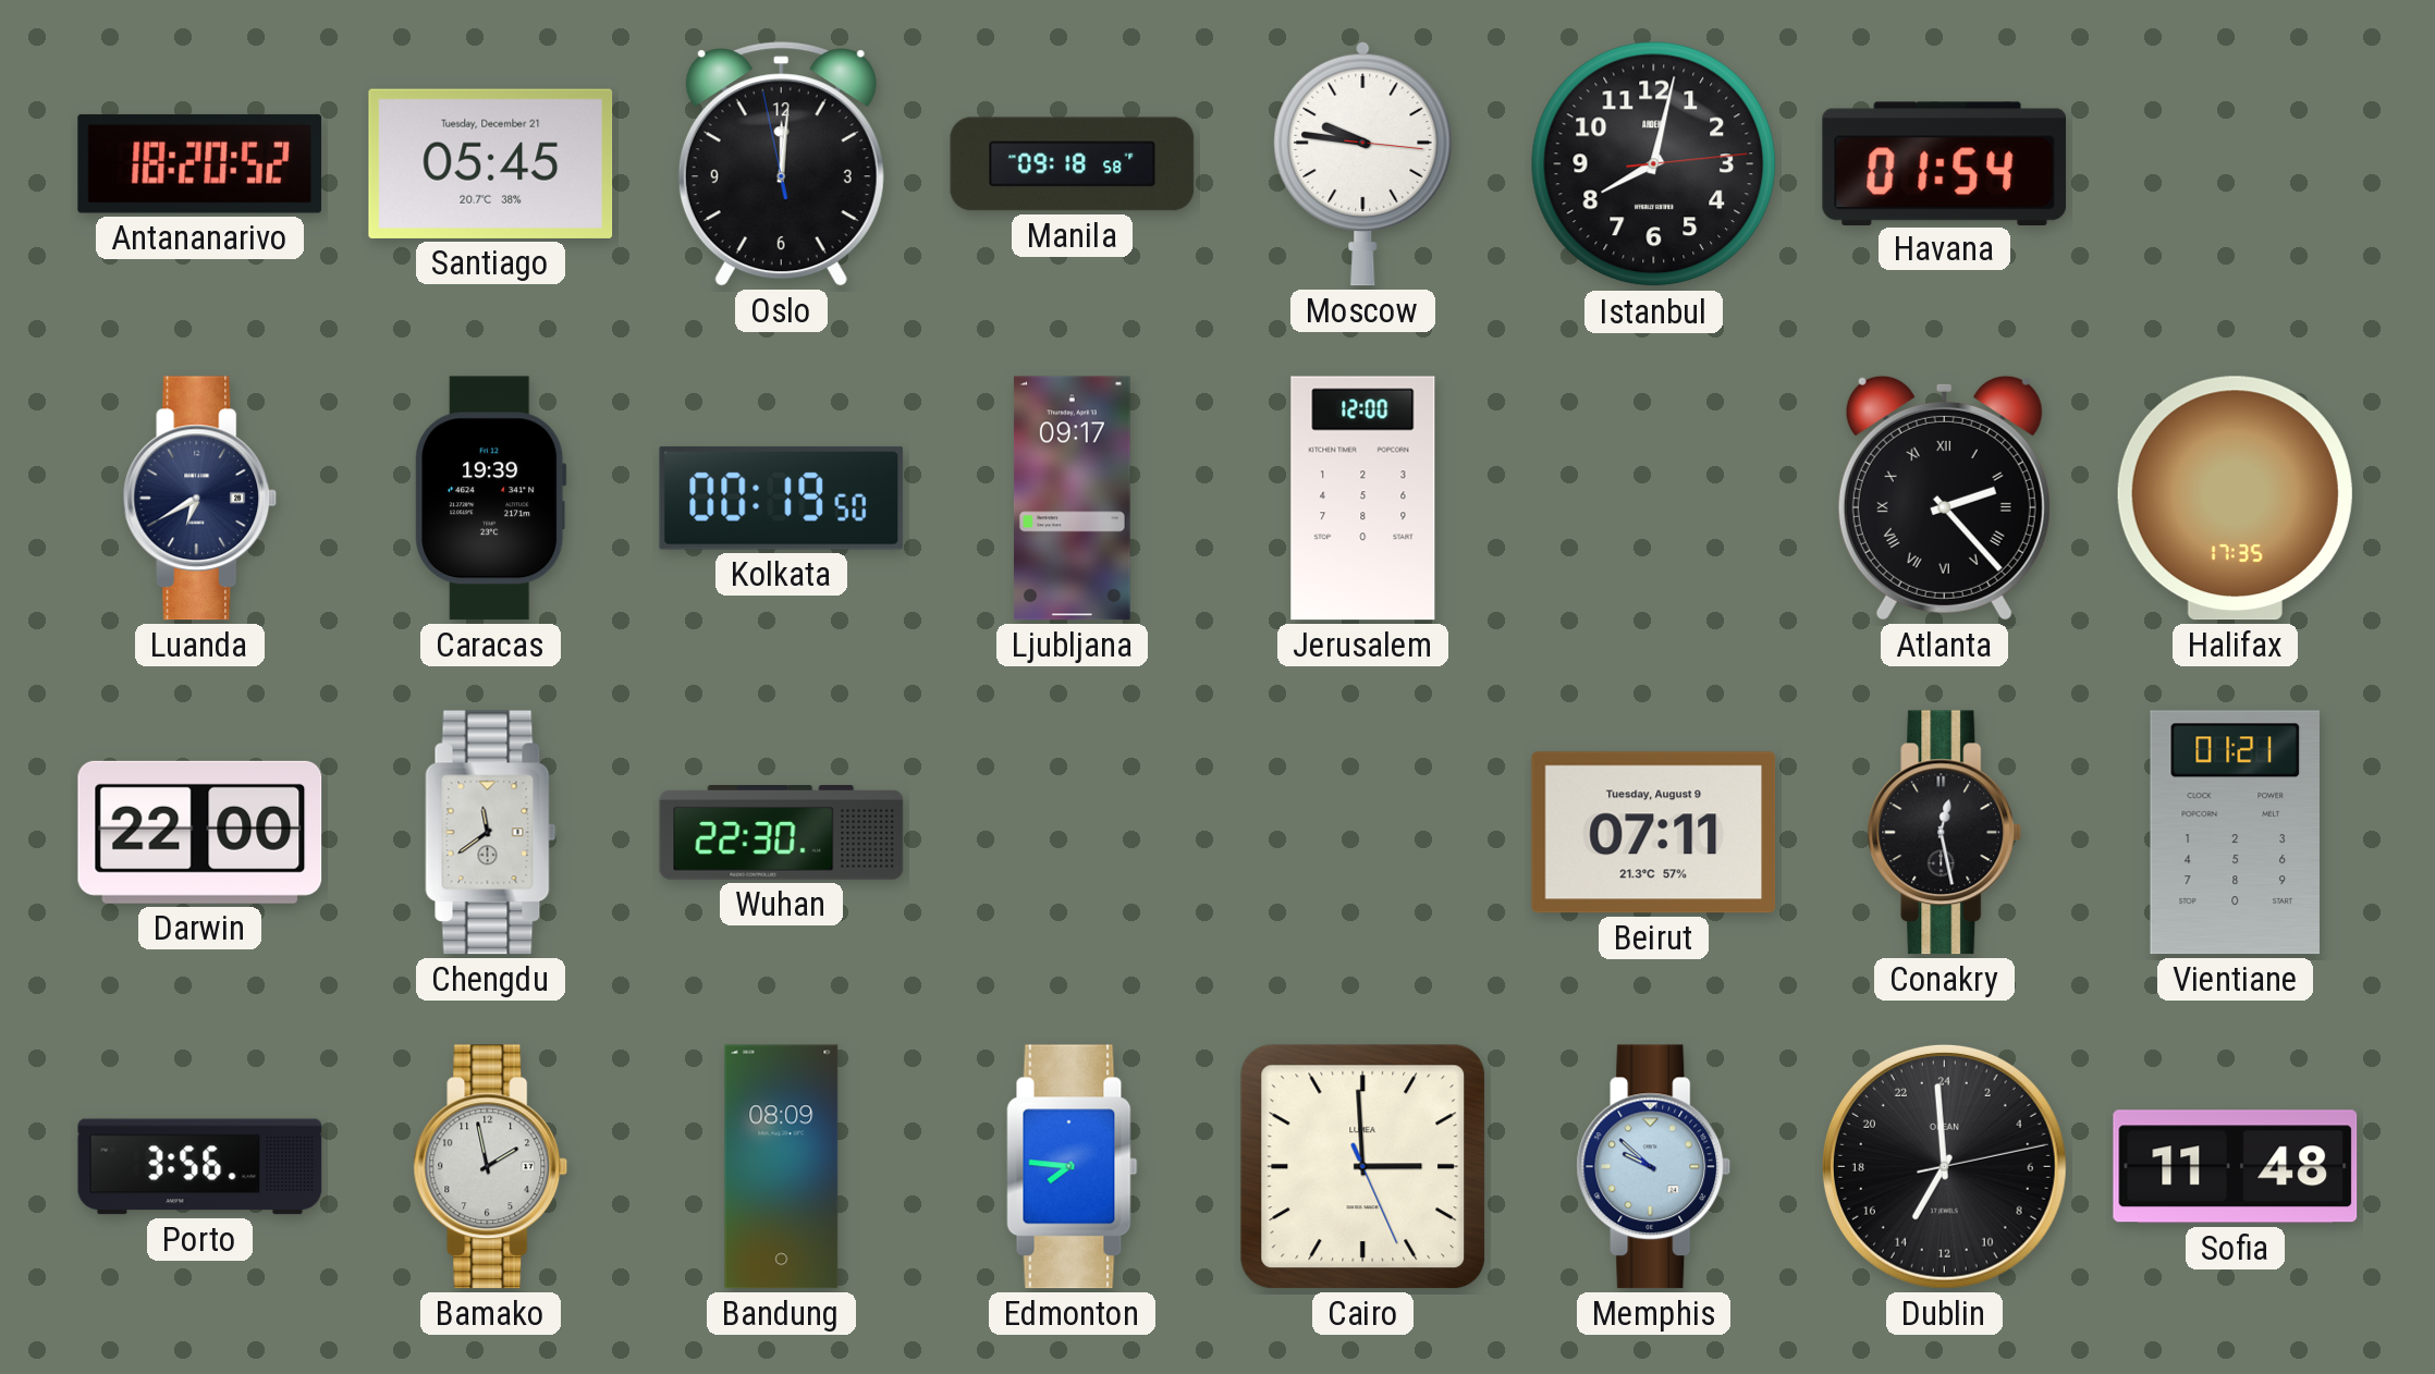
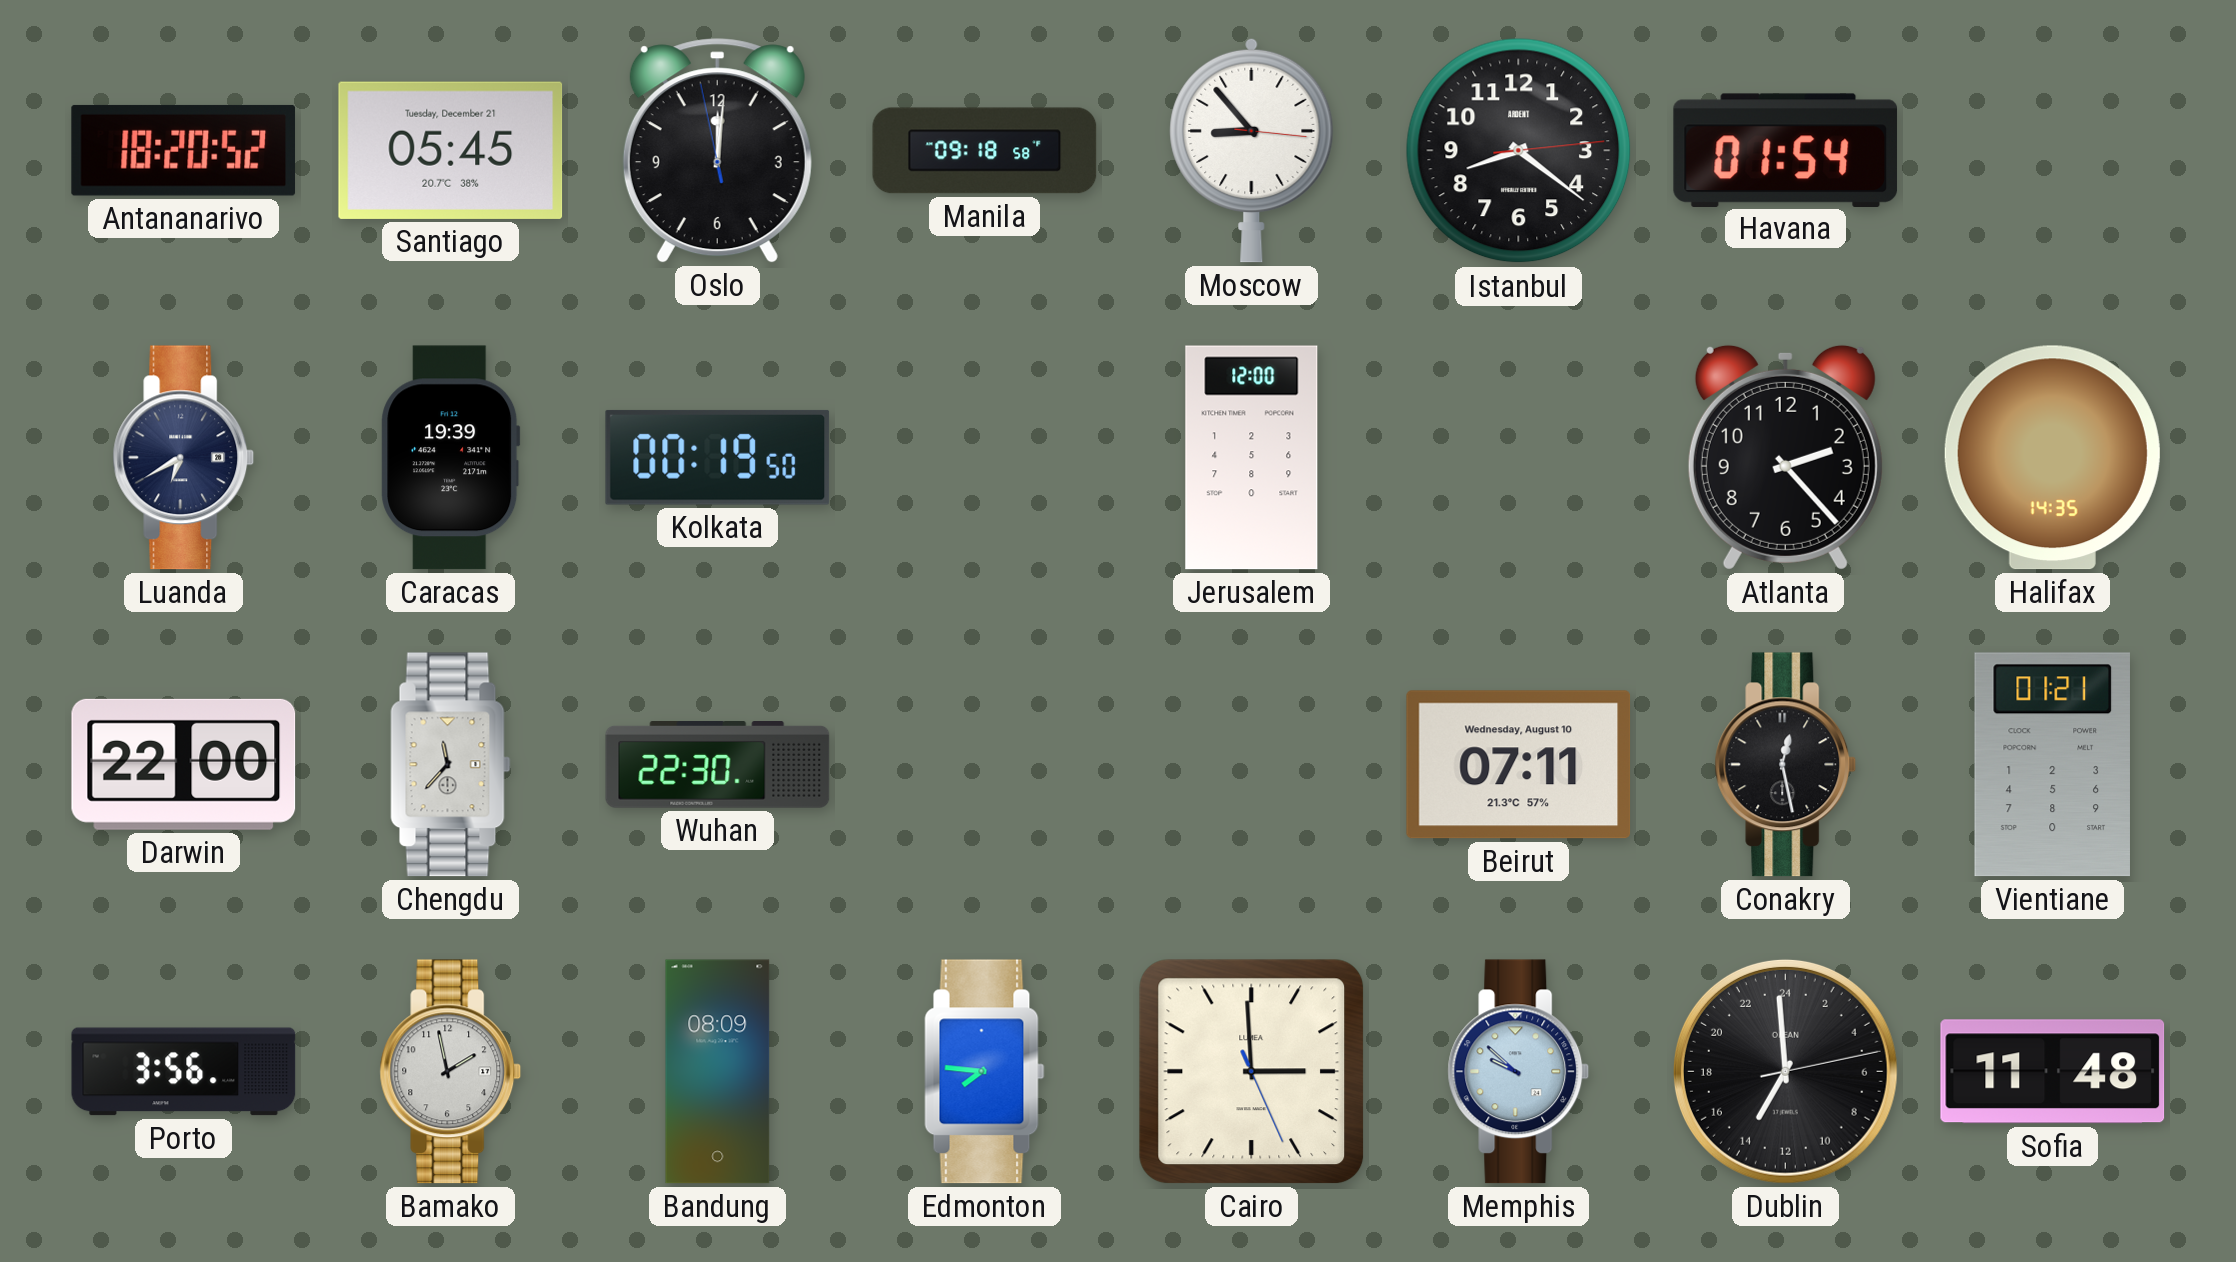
Moscow: 9:46 -> 8:53 (1252, 150)
Istanbul: 8:02 -> 8:21 (1519, 151)
Ljubljana: 09:17 -> none (1072, 499)
Atlanta numerals: Roman -> Arabic (1785, 457)
Halifax: 17:35 -> 14:35 (2052, 458)
Chengdu: 11:39 -> 11:37 (451, 765)
Beirut date: Tuesday, August 9 -> Wednesday, August 10 (1519, 765)
